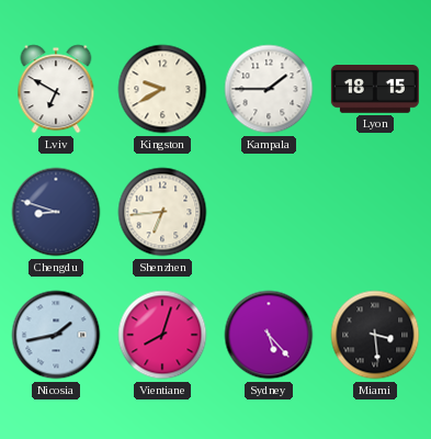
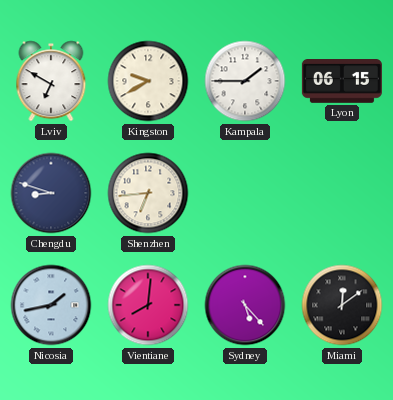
Lyon: 18:15 -> 06:15 (342, 82)
Vientiane: 8:03 -> 8:01 (148, 305)
Miami: 3:29 -> 12:09 (342, 305)
